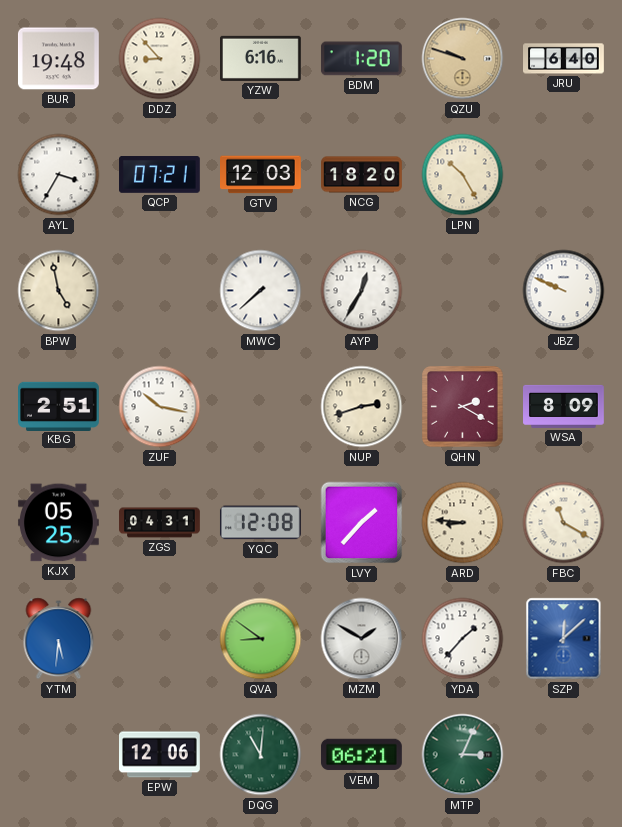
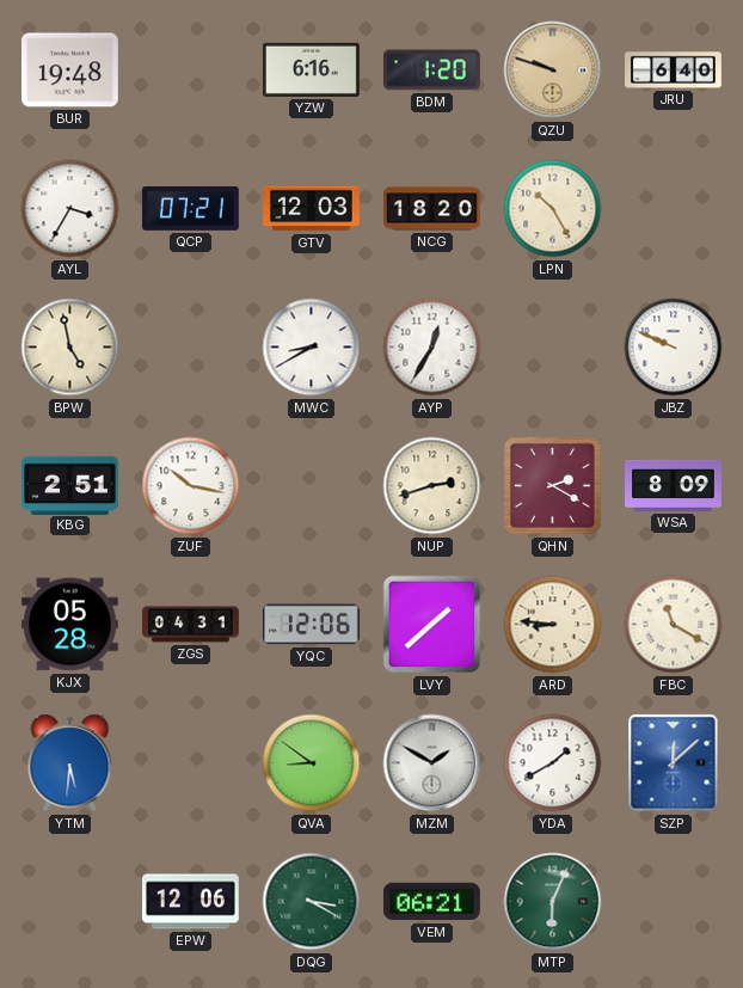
DDZ: 8:53 -> none (160, 59)
MWC: 7:38 -> 8:40 (312, 348)
KJX: 05:25 -> 05:28 (70, 625)
YQC: 12:08 -> 12:06 (311, 625)
LVY: 1:37 -> 1:38 (432, 625)
YDA: 1:37 -> 1:40 (553, 763)
DQG: 11:01 -> 3:20 (312, 902)
MTP: 3:04 -> 6:04 (553, 902)
